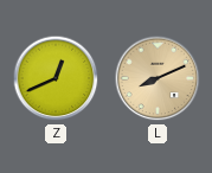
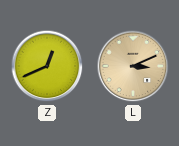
L: 8:11 -> 3:11 (133, 66)
